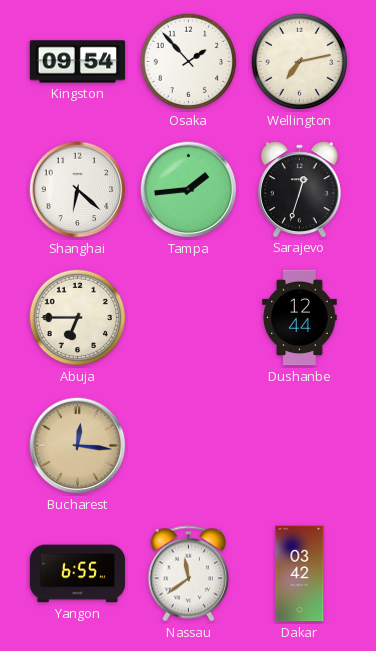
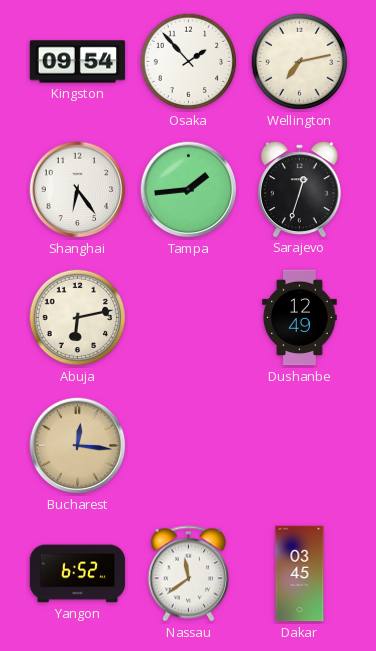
Shanghai: 6:22 -> 6:24 (78, 190)
Abuja: 6:45 -> 6:13 (78, 318)
Dushanbe: 12:44 -> 12:49 (300, 318)
Yangon: 6:55 -> 6:52 (78, 574)
Dakar: 03:42 -> 03:45 (300, 574)
